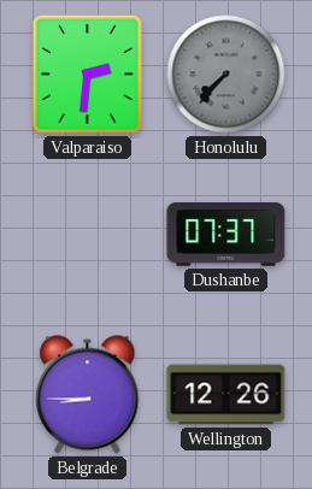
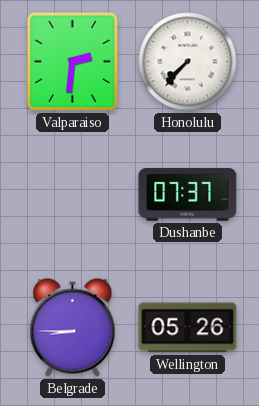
Honolulu dial: grey -> white (188, 62)
Wellington: 12:26 -> 05:26 (188, 328)
